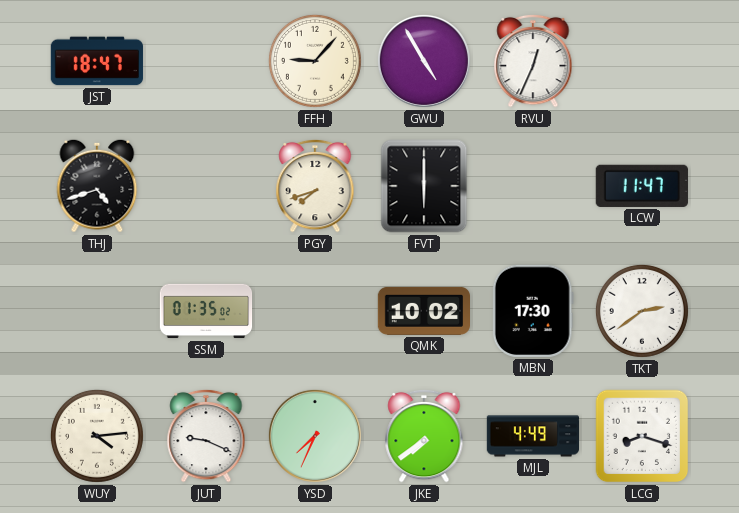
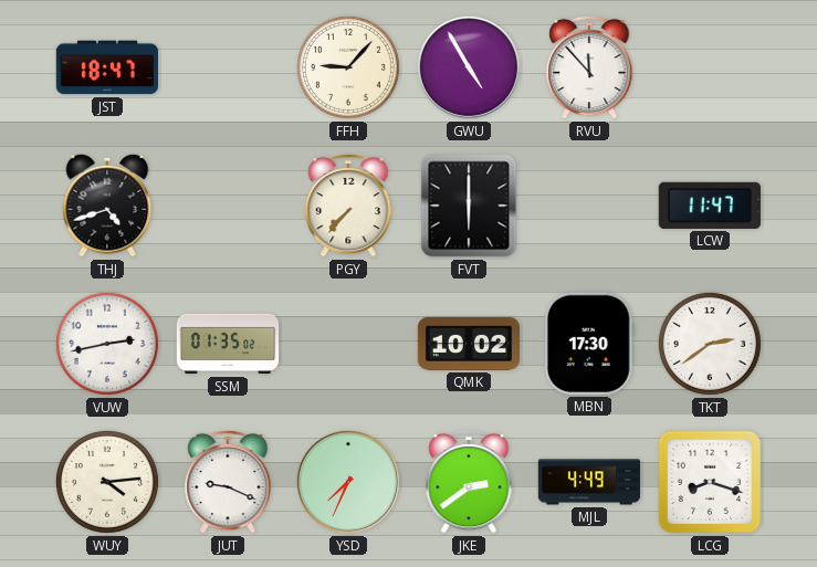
RVU: 12:34 -> 11:53 (589, 67)
PGY: 7:42 -> 7:37 (348, 206)
VUW: none -> 2:43 (107, 344)
JKE: 7:39 -> 2:39 (469, 482)
